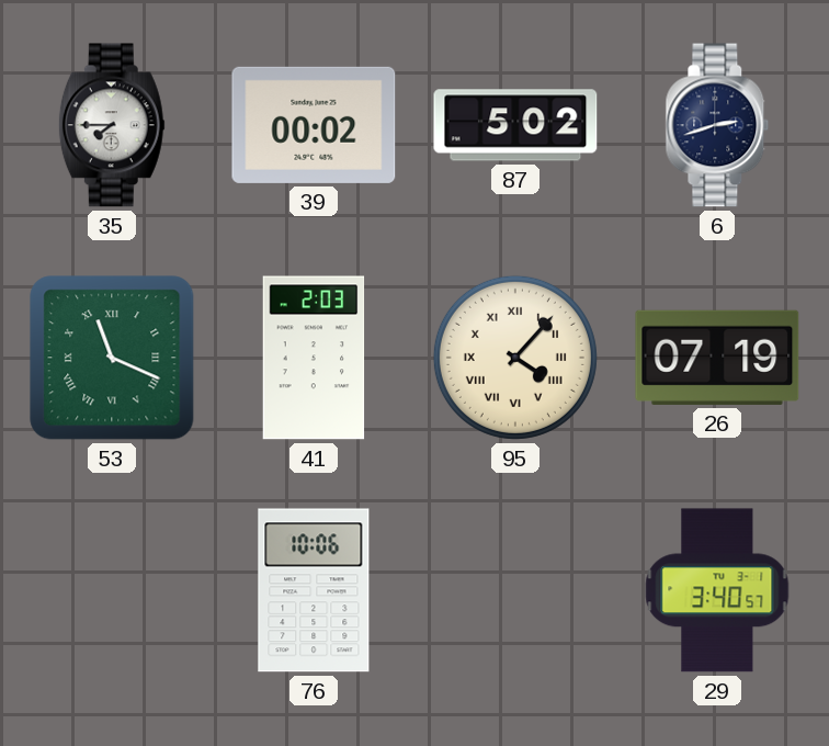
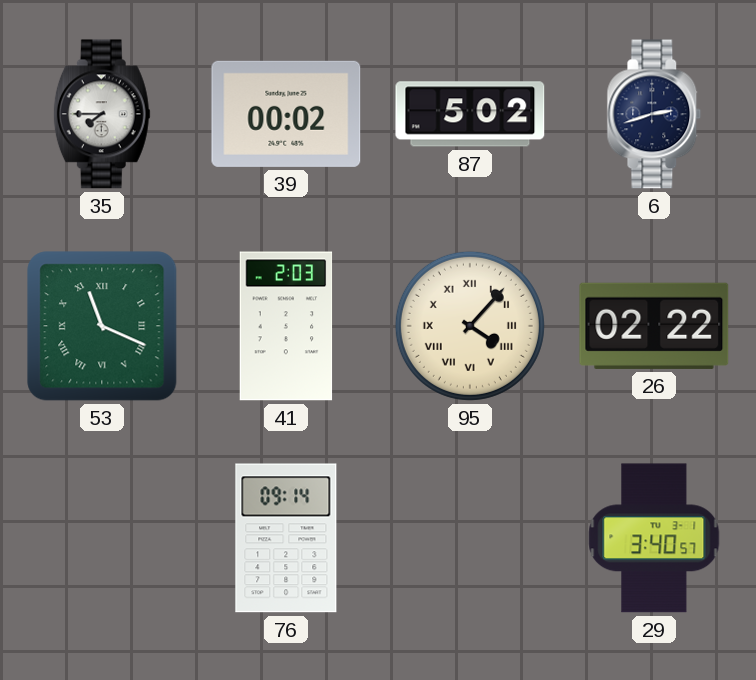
26: 07:19 -> 02:22 (654, 326)
76: 10:06 -> 09:14 (286, 538)
